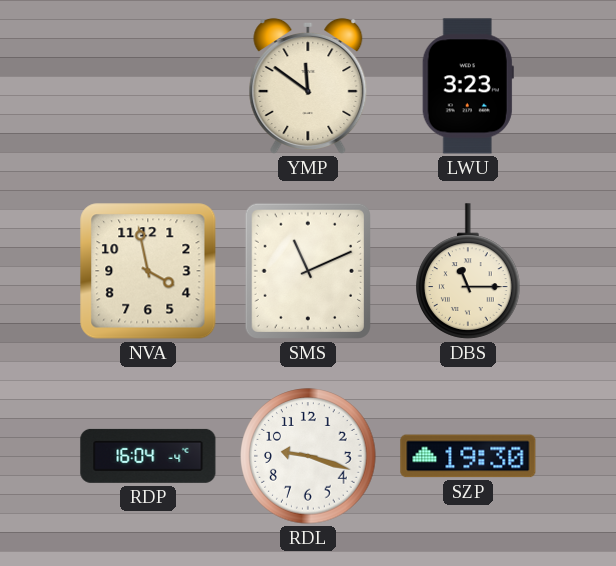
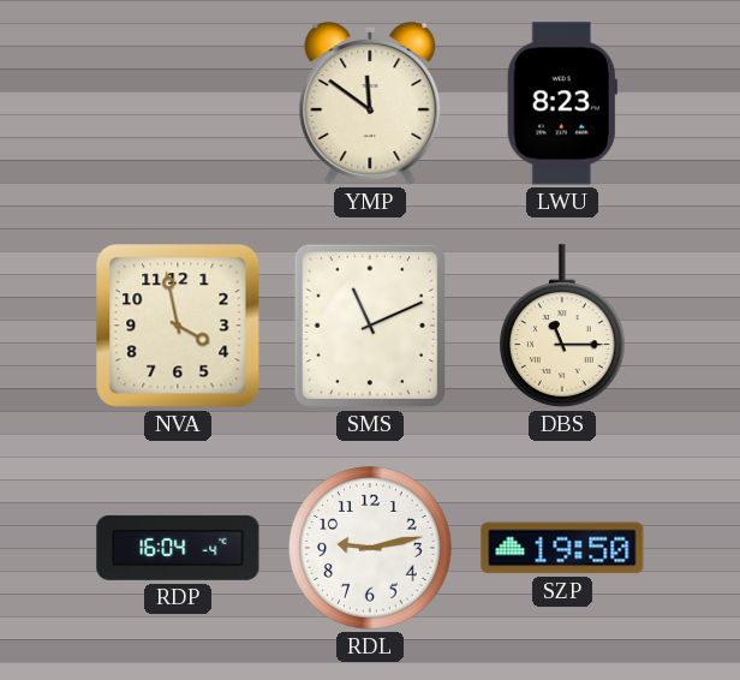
LWU: 3:23 -> 8:23 (562, 103)
RDL: 9:18 -> 9:13 (370, 548)
SZP: 19:30 -> 19:50 (562, 548)
